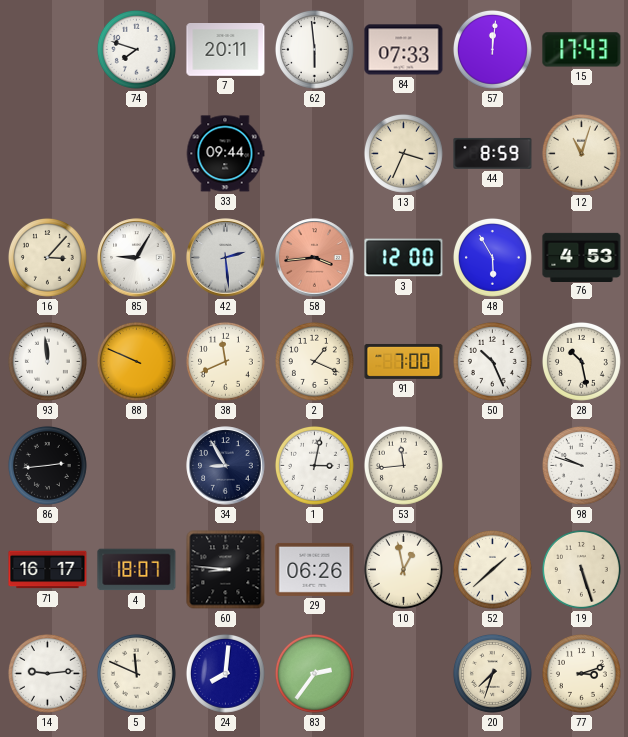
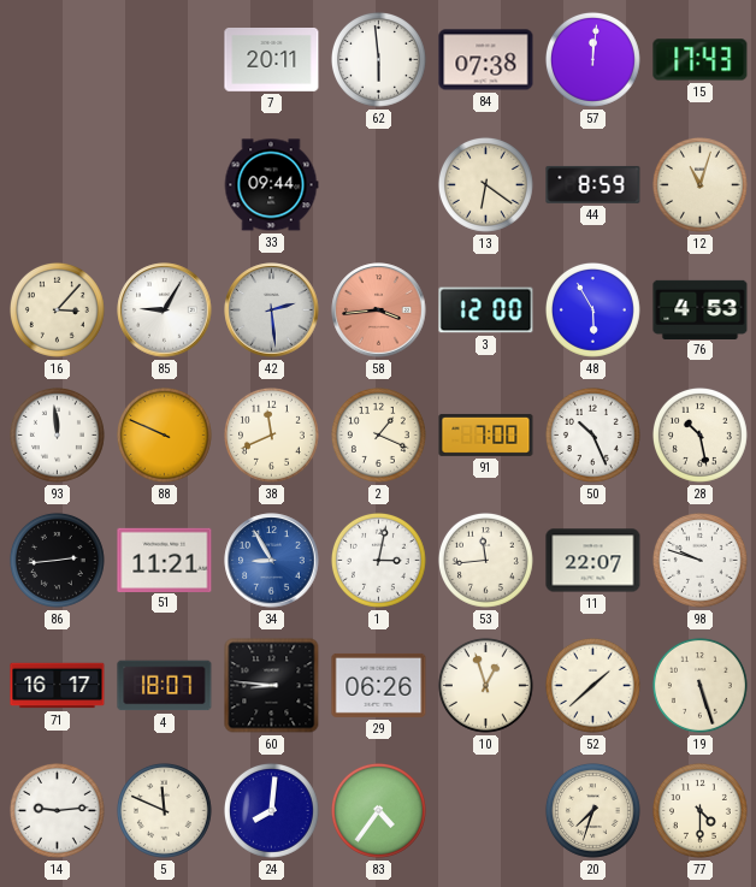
74: 7:48 -> none (136, 49)
84: 07:33 -> 07:38 (486, 60)
13: 3:34 -> 6:21 (485, 184)
51: none -> 11:21 (165, 560)
34 dial: navy -> blue (272, 561)
11: none -> 22:07 (593, 561)
10: 12:58 -> 12:57 (485, 685)
83: 2:36 -> 4:36 (378, 810)
77: 3:12 -> 4:30 (699, 810)
